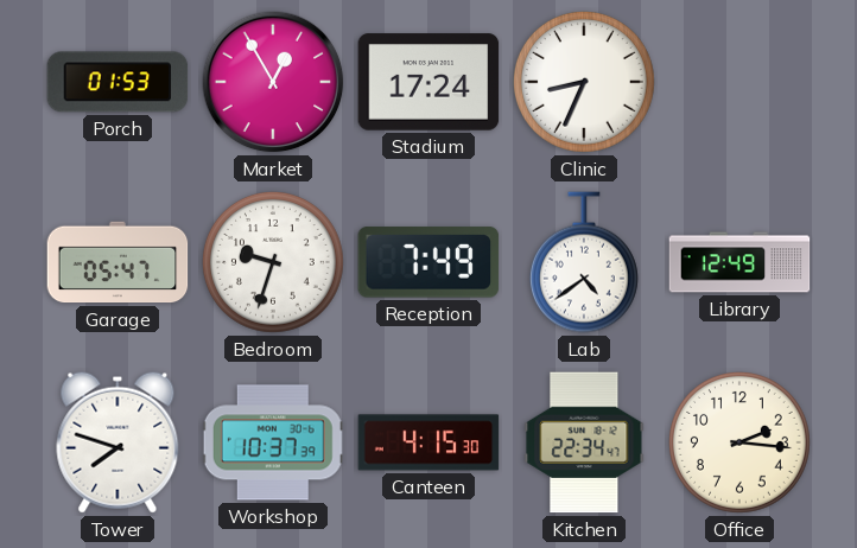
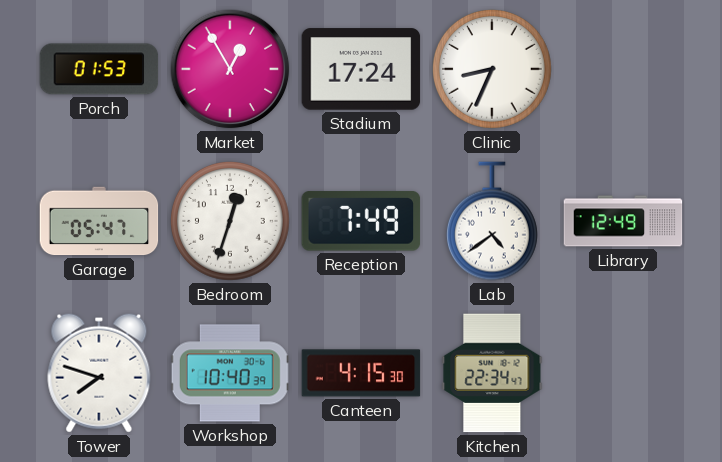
Bedroom: 9:33 -> 12:33 (230, 221)
Workshop: 10:37 -> 10:40 (230, 373)
Office: 2:16 -> none (739, 442)
